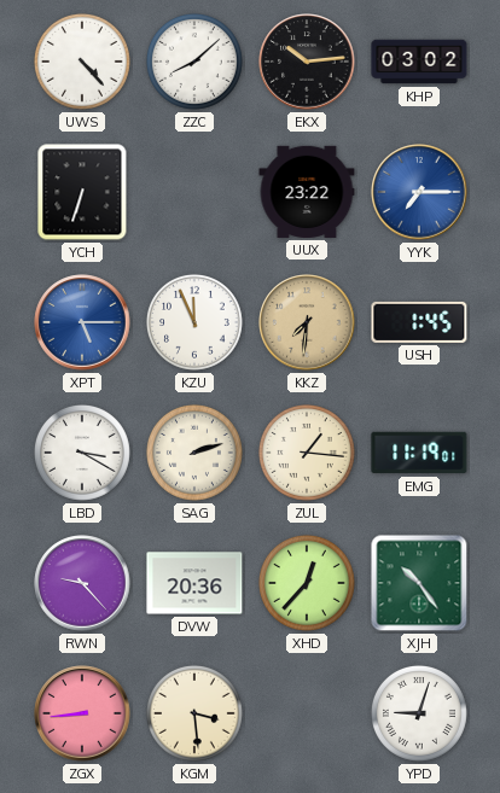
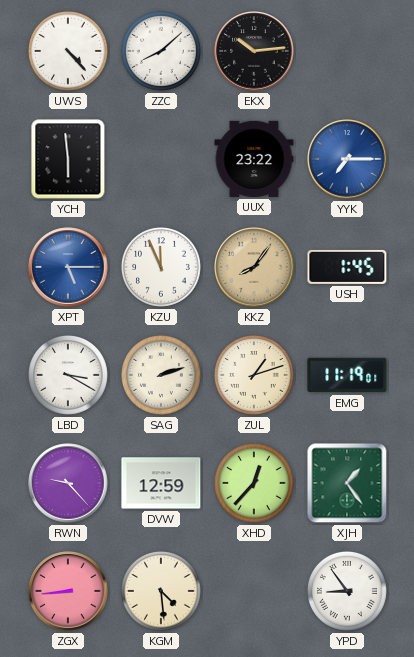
KHP: 03:02 -> none (419, 62)
YCH: 6:33 -> 5:59 (68, 159)
KKZ: 7:31 -> 8:06 (254, 267)
ZUL: 1:16 -> 1:12 (254, 375)
DVW: 20:36 -> 12:59 (161, 483)
XJH: 10:24 -> 1:24 (347, 483)
KGM: 3:29 -> 4:29 (161, 591)
YPD: 9:03 -> 8:54 (347, 591)
